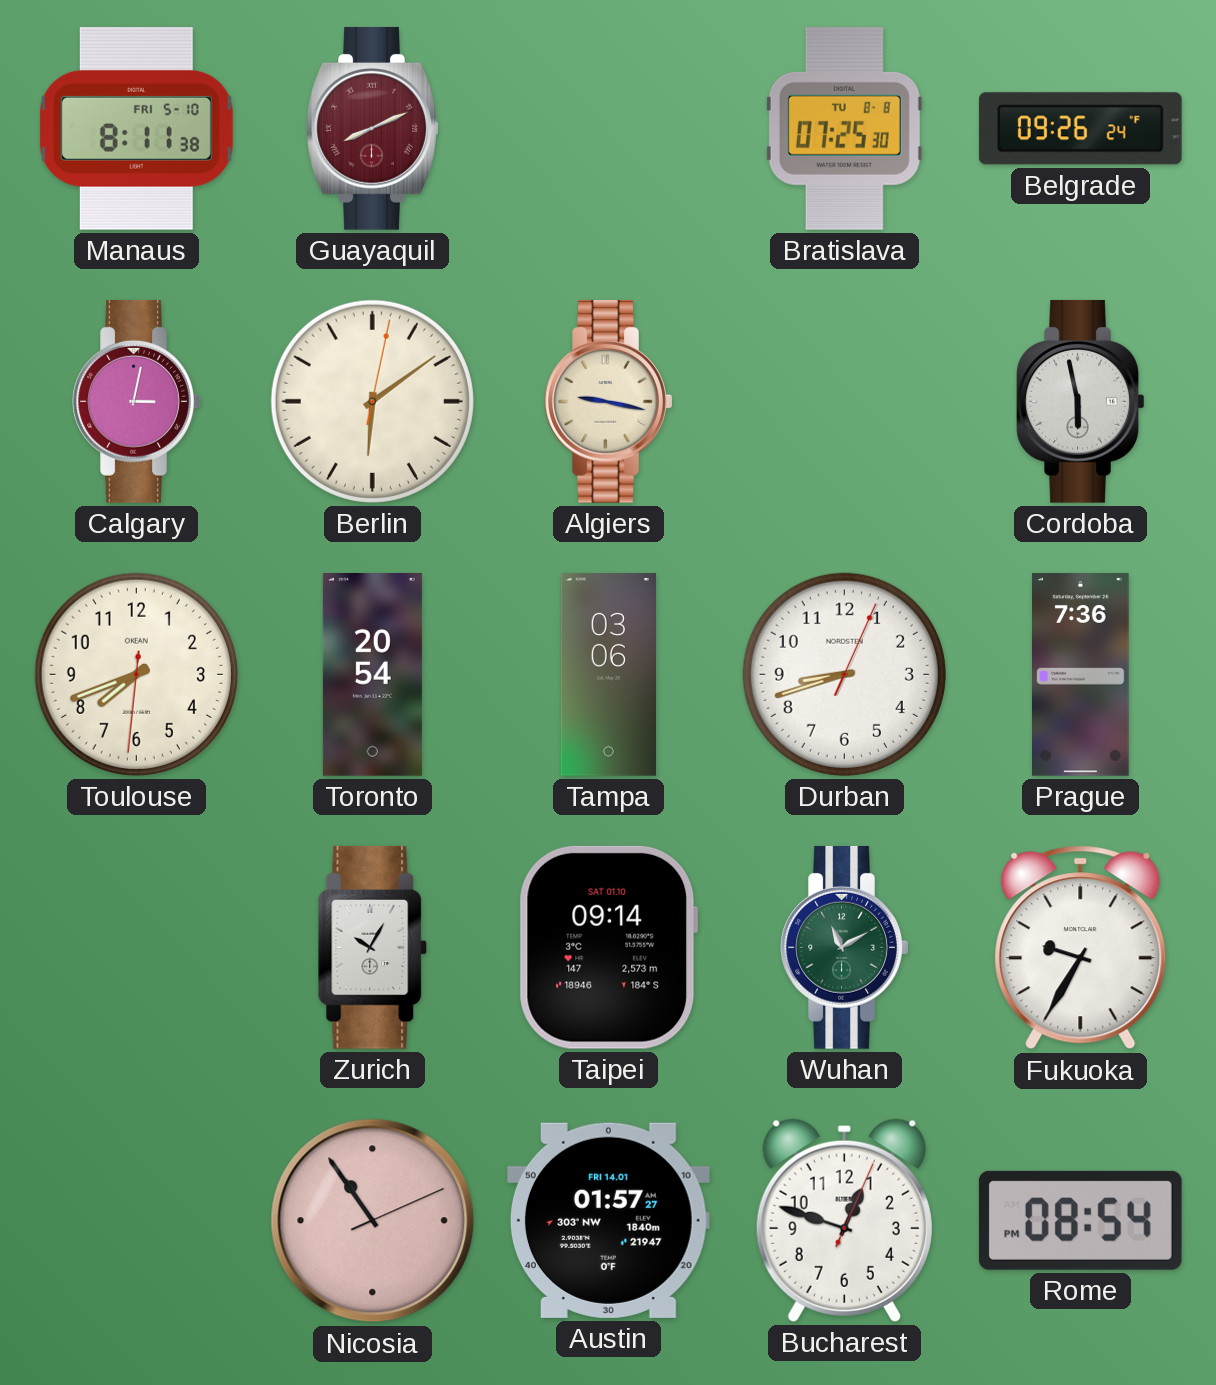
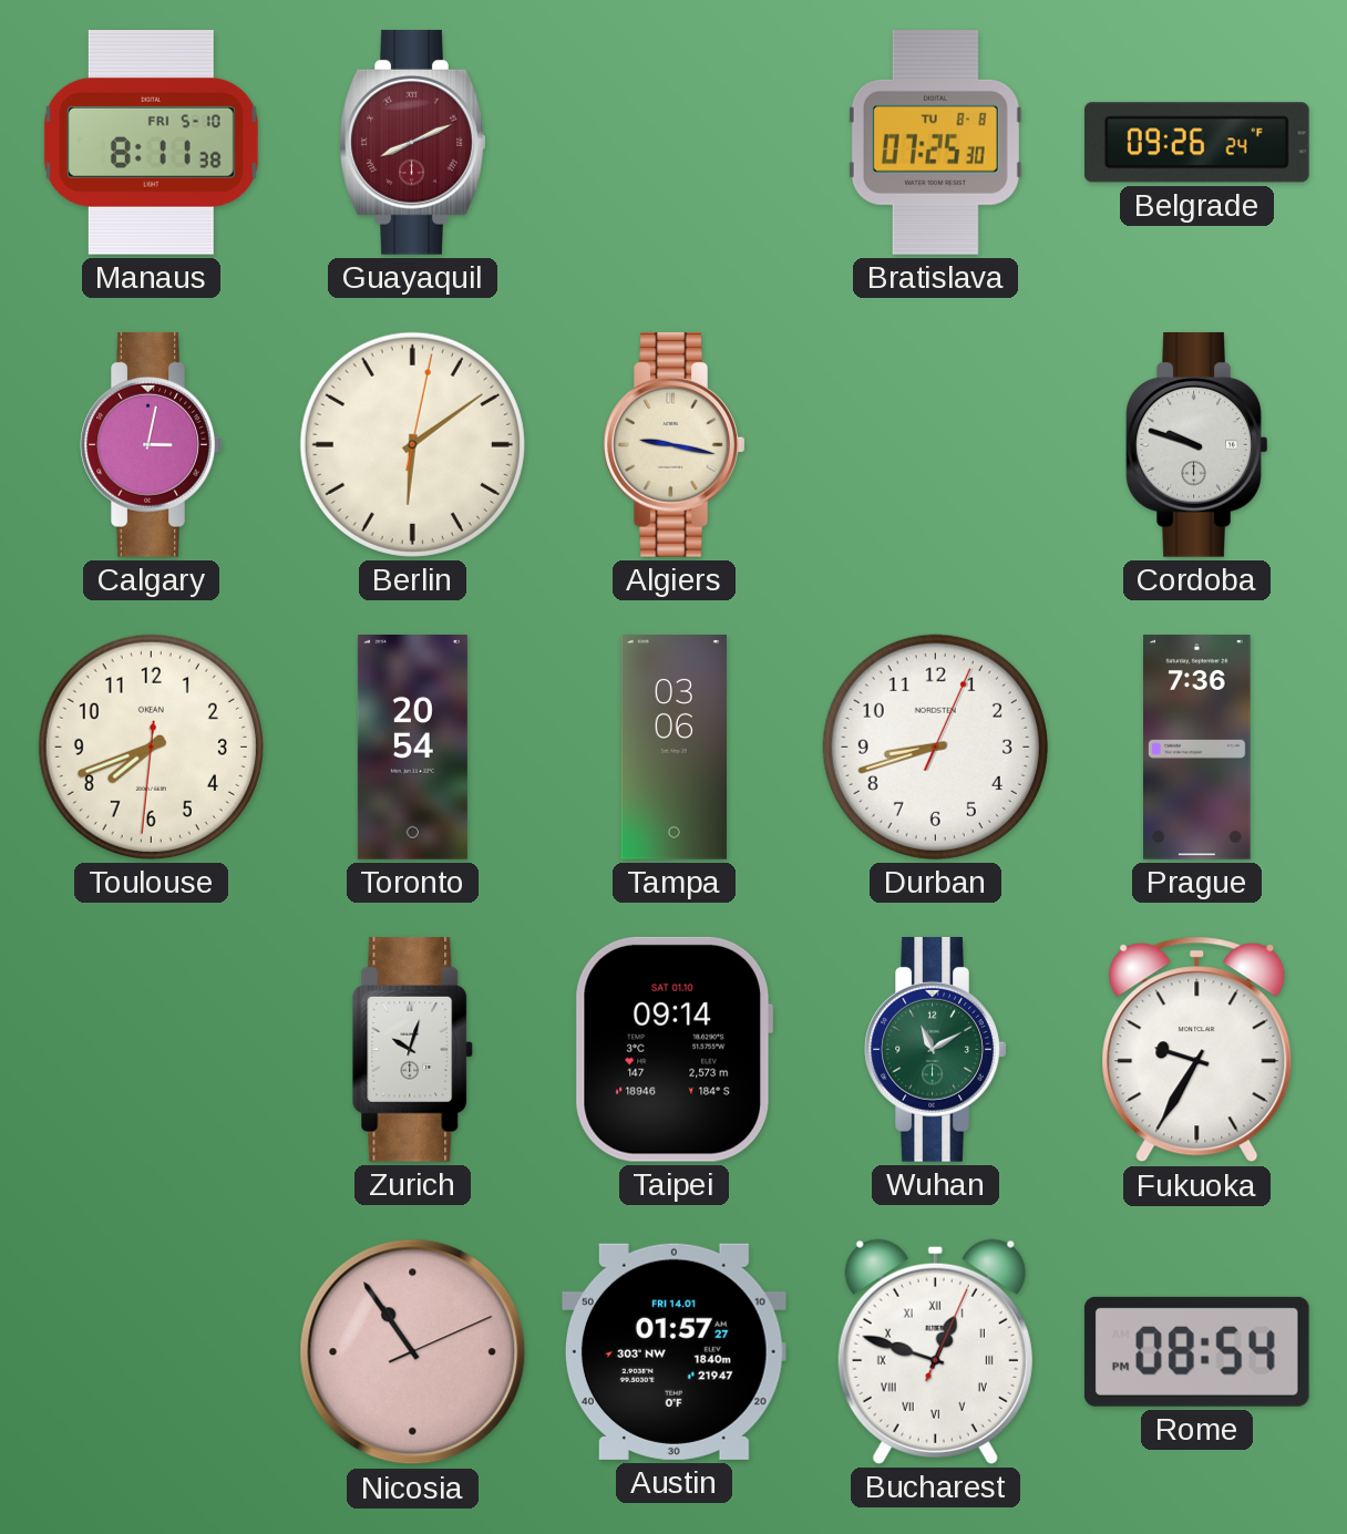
Cordoba: 5:58 -> 9:48 (1197, 445)
Zurich: 10:05 -> 10:03 (413, 1050)
Bucharest numerals: Arabic -> Roman (935, 1351)
